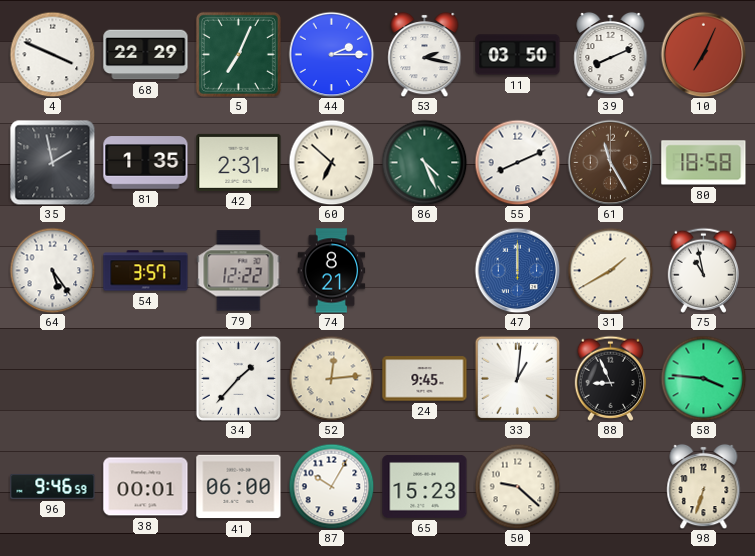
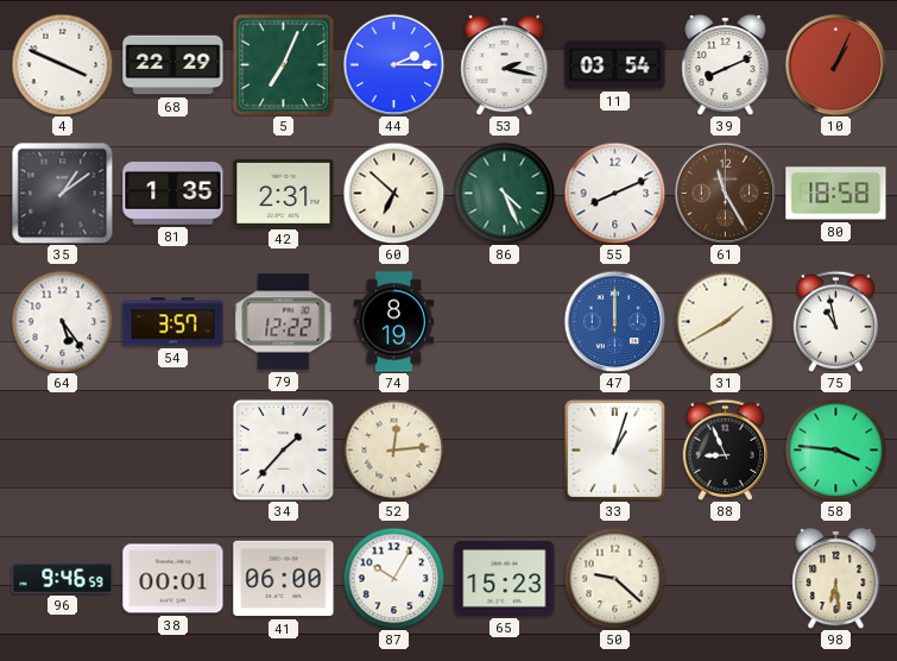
11: 03:50 -> 03:54 (615, 65)
10: 7:04 -> 1:04 (835, 64)
35: 1:58 -> 1:09 (62, 193)
74: 8:21 -> 8:19 (394, 322)
24: 9:45 -> none (425, 379)
33: 1:01 -> 1:03 (614, 449)
98: 6:33 -> 6:29 (836, 578)
